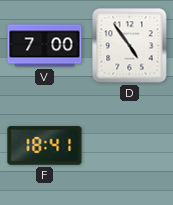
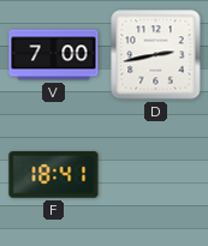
D: 4:54 -> 2:43 (156, 55)
